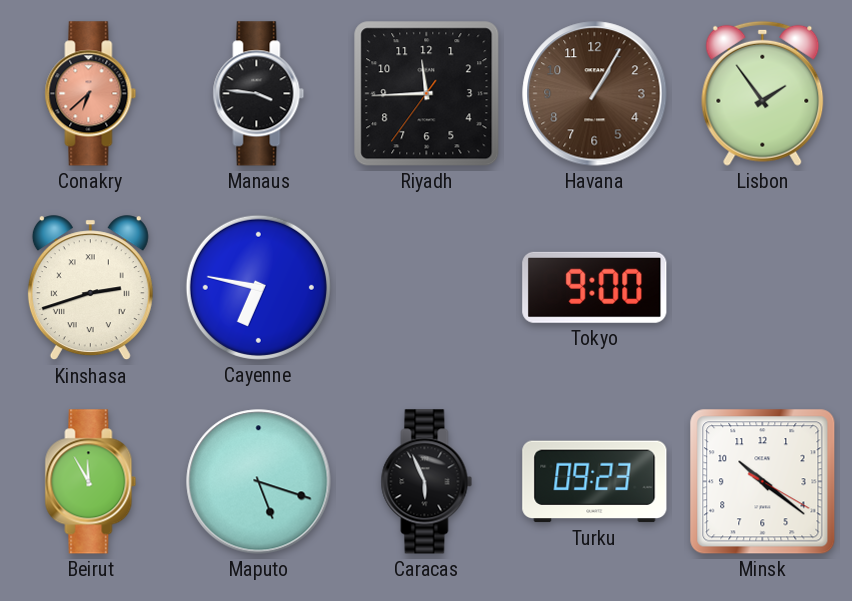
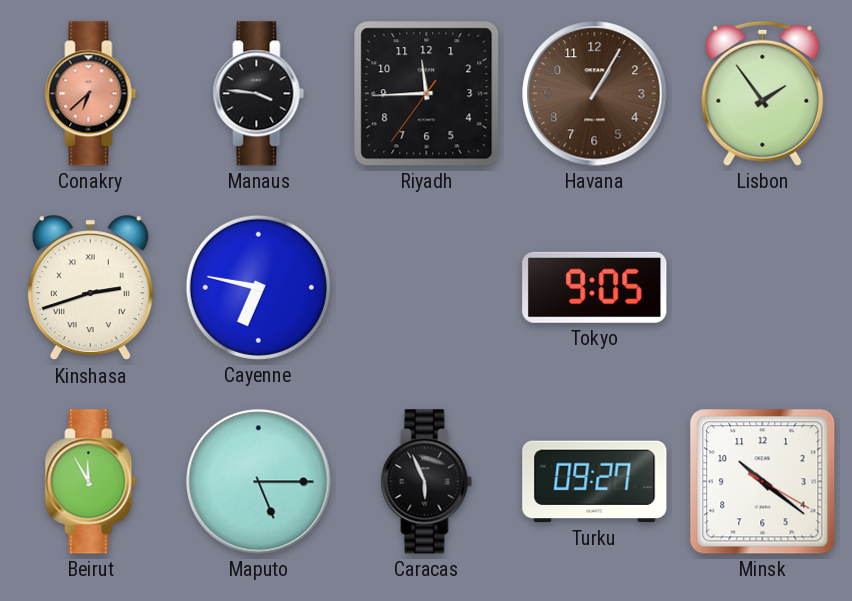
Tokyo: 9:00 -> 9:05 (595, 287)
Maputo: 5:18 -> 5:15 (259, 482)
Turku: 09:23 -> 09:27 (595, 482)
